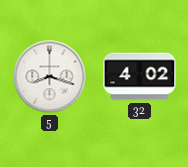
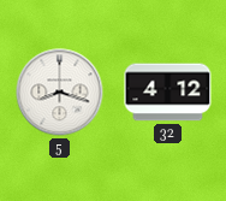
32: 4:02 -> 4:12 (168, 93)
